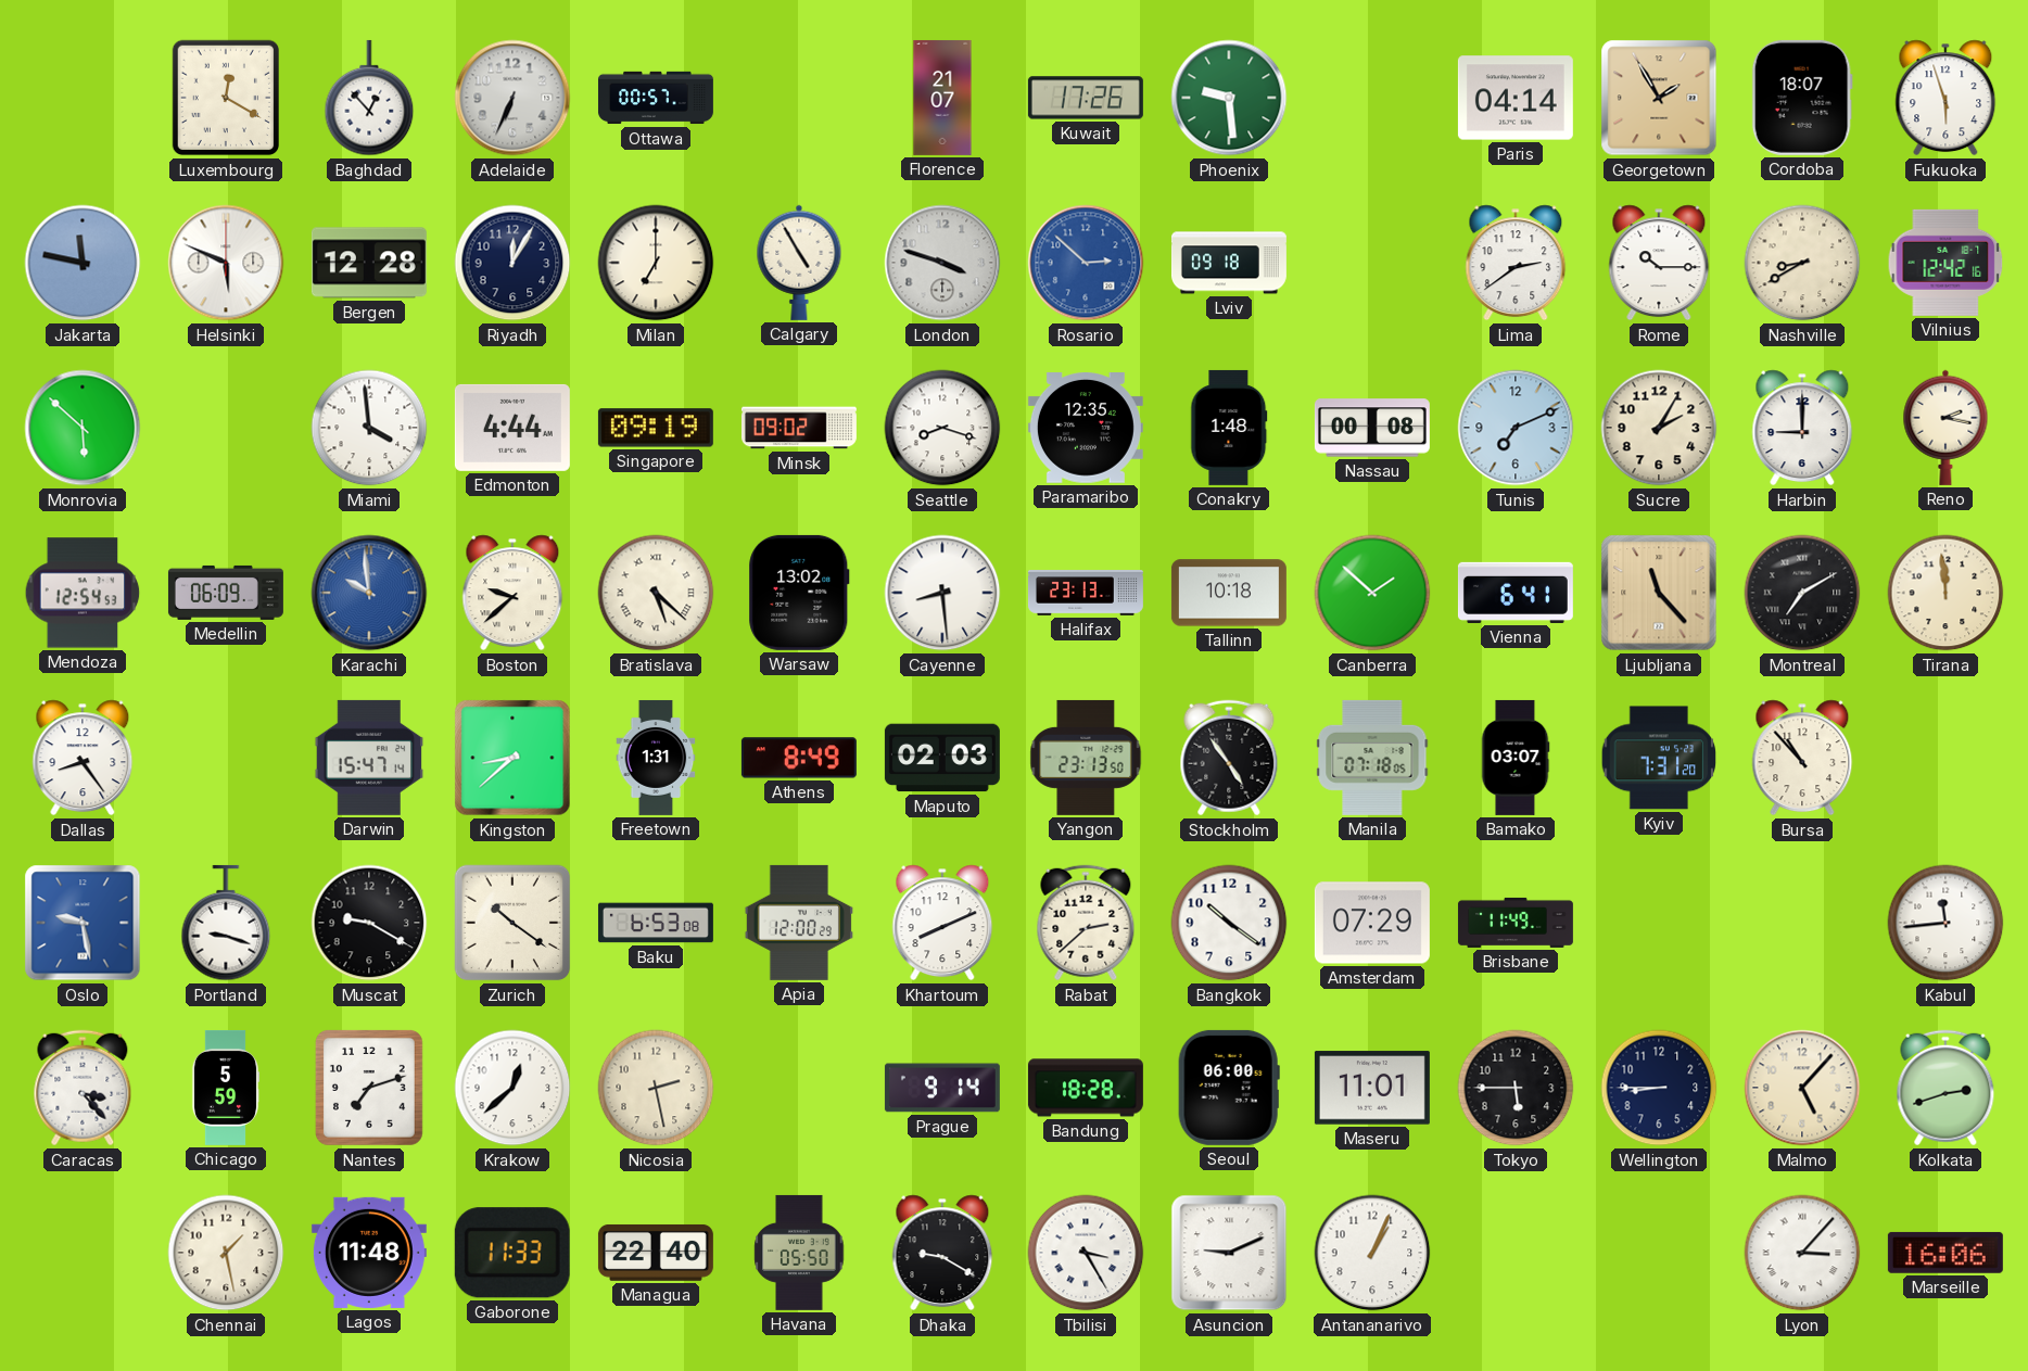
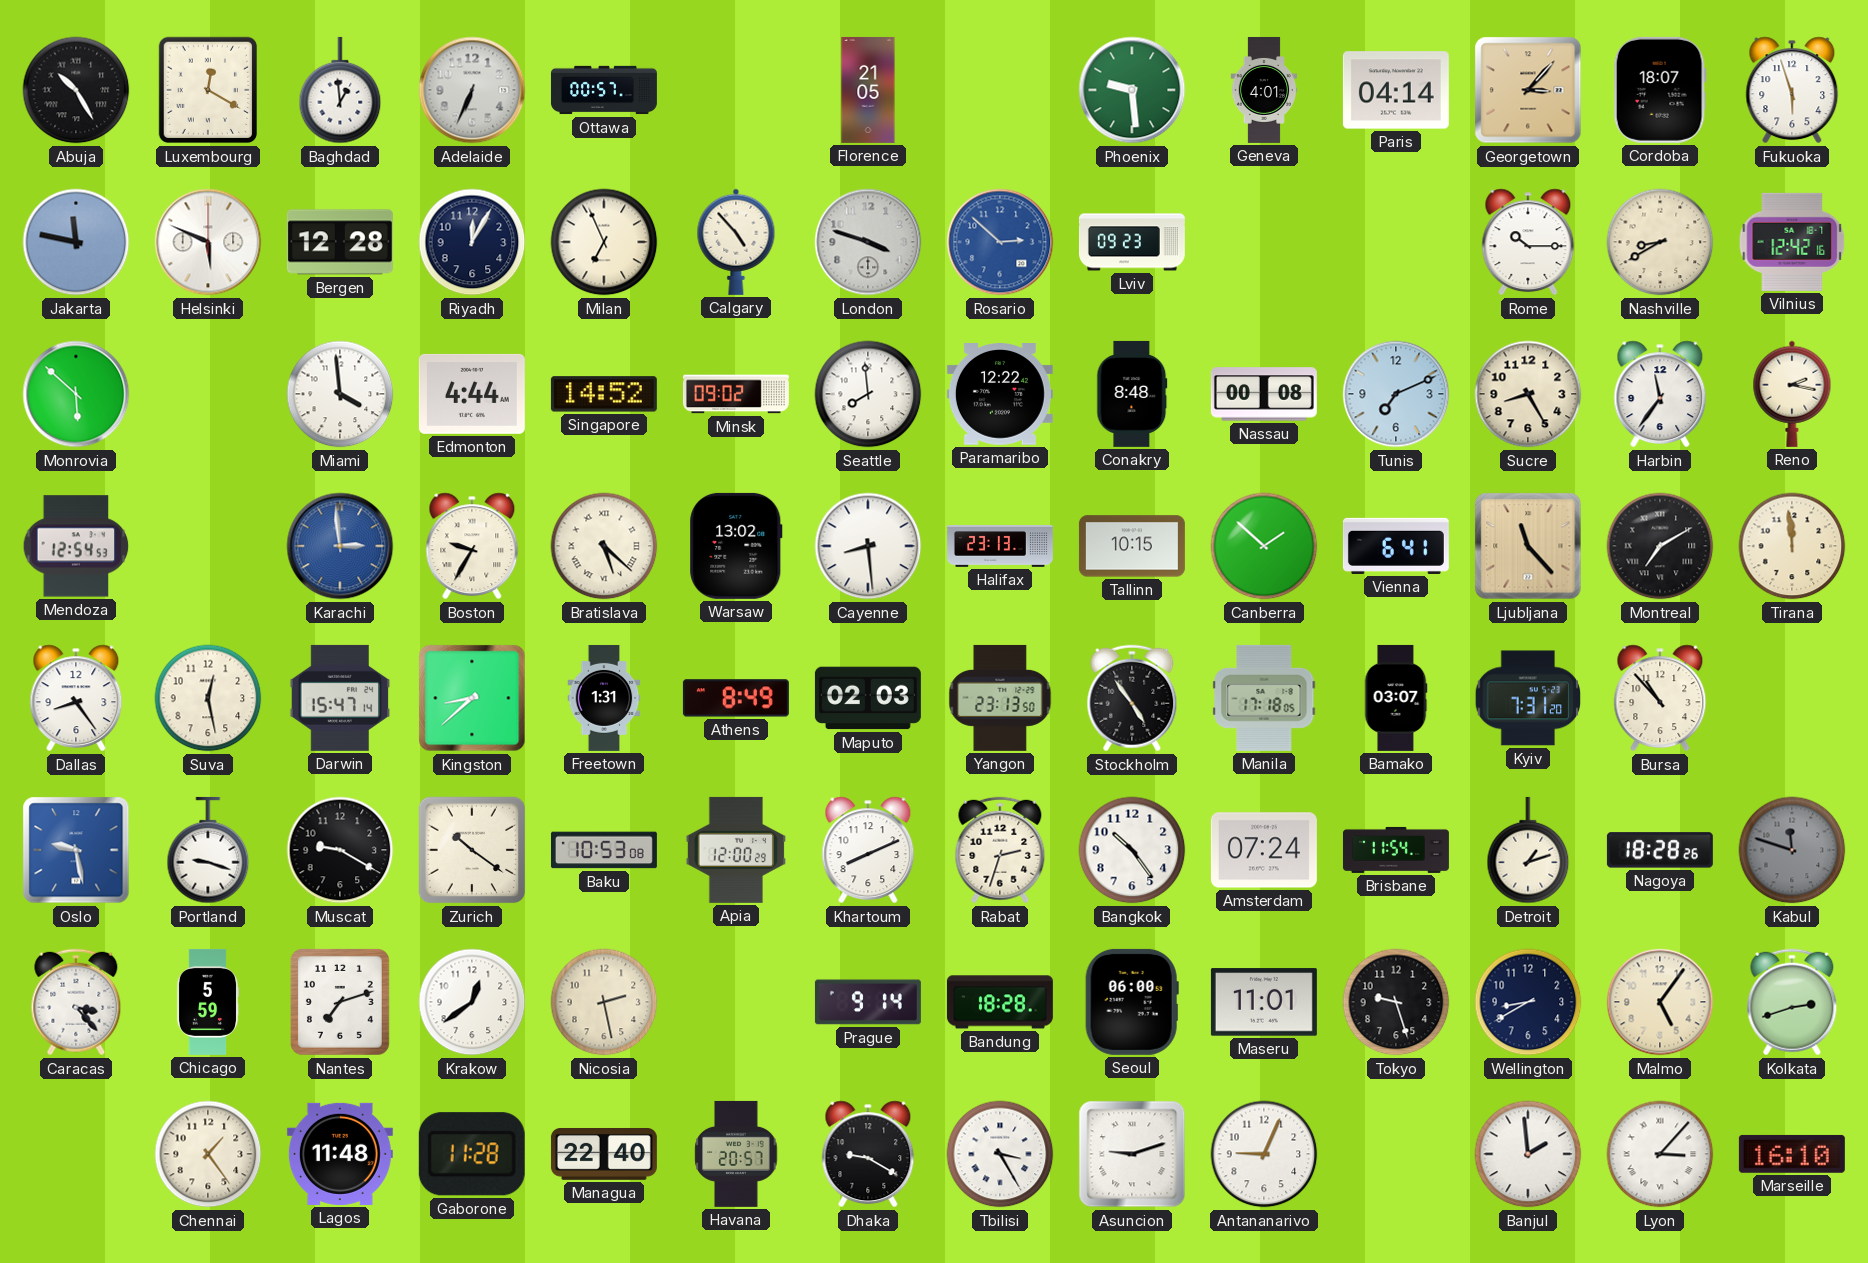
Abuja: none -> 10:25 (76, 90)
Baghdad: 12:53 -> 12:59 (340, 90)
Florence: 21:07 -> 21:05 (868, 90)
Kuwait: 17:26 -> none (1086, 98)
Geneva: none -> 4:01 (1264, 90)
Georgetown: 1:55 -> 3:07 (1528, 90)
Milan: 7:00 -> 6:56 (604, 242)
Calgary: 4:55 -> 4:53 (736, 242)
Lviv: 09:18 -> 09:23 (1132, 242)
Lima: 2:39 -> none (1516, 263)
Singapore: 09:19 -> 14:52 (604, 394)
Seattle: 8:18 -> 7:59 (868, 394)
Paramaribo: 12:35 -> 12:22 (1000, 395)
Conakry: 1:48 -> 8:48 (1132, 394)
Sucre: 2:05 -> 8:25 (1528, 394)
Harbin: 9:00 -> 11:36 (1660, 394)
Medellin: 06:09 -> none (226, 593)
Karachi: 9:59 -> 2:59 (340, 546)
Boston: 9:38 -> 9:35 (472, 546)
Tallinn: 10:18 -> 10:15 (1132, 546)
Suva: none -> 12:28 (208, 698)
Manila: 07:18 -> 17:18 (1264, 698)
Baku: 6:53 -> 10:53 (604, 850)
Rabat: 2:38 -> 2:33 (1000, 850)
Bangkok: 10:21 -> 10:24 (1132, 850)
Amsterdam: 07:29 -> 07:24 (1264, 850)
Brisbane: 11:49 -> 11:54 (1396, 850)
Detroit: none -> 1:12 (1528, 850)
Nagoya: none -> 18:28 (1660, 850)
Kabul: 11:44 -> 11:48 (1792, 850)
Kabul dial: white -> grey (1792, 850)
Krakow: 12:38 -> 12:39 (472, 1002)
Tokyo: 5:45 -> 9:27 (1396, 1002)
Wellington: 8:45 -> 8:40 (1528, 1002)
Malmo: 5:07 -> 5:06 (1660, 1002)
Chennai: 1:28 -> 1:24 (208, 1154)
Gaborone: 11:33 -> 11:28 (472, 1154)
Havana: 05:50 -> 20:57 (736, 1154)
Asuncion: 9:11 -> 9:12 (1132, 1154)
Antananarivo: 1:04 -> 9:04 (1264, 1154)
Banjul: none -> 1:59 (1528, 1154)
Marseille: 16:06 -> 16:10 (1792, 1154)
